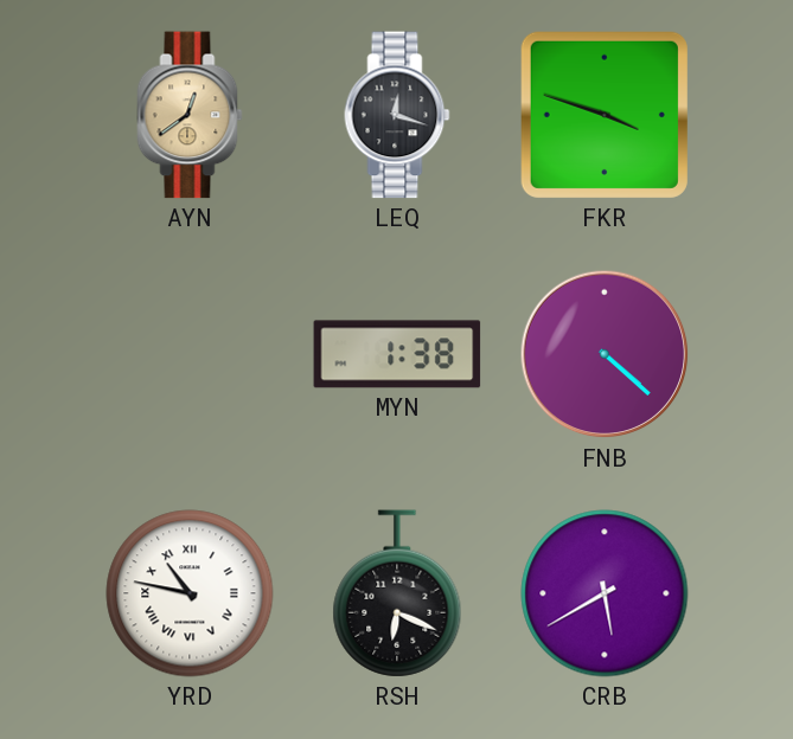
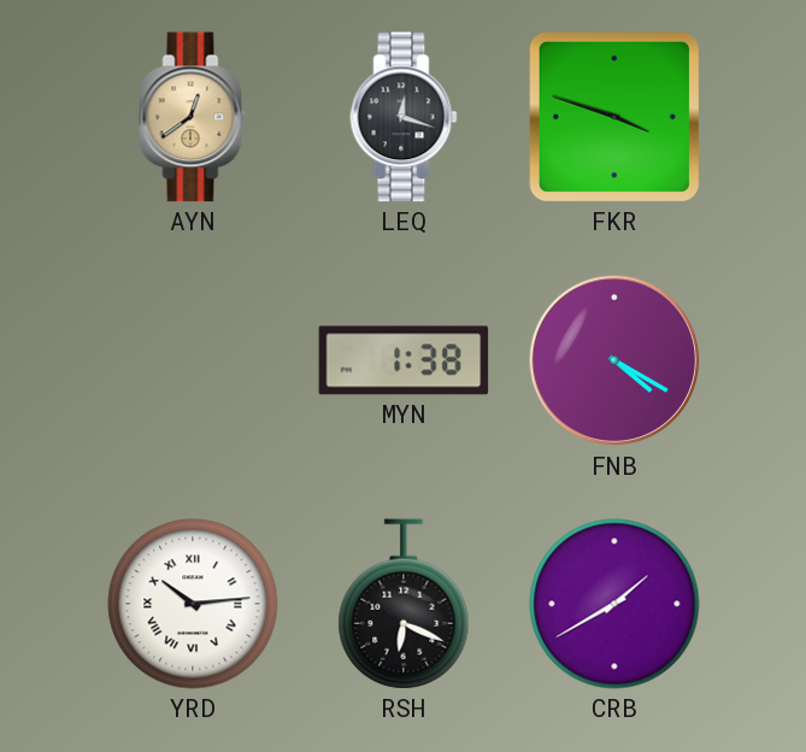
FNB: 4:22 -> 4:20 (614, 360)
YRD: 10:47 -> 10:14 (193, 604)
CRB: 5:40 -> 1:40 (614, 604)
